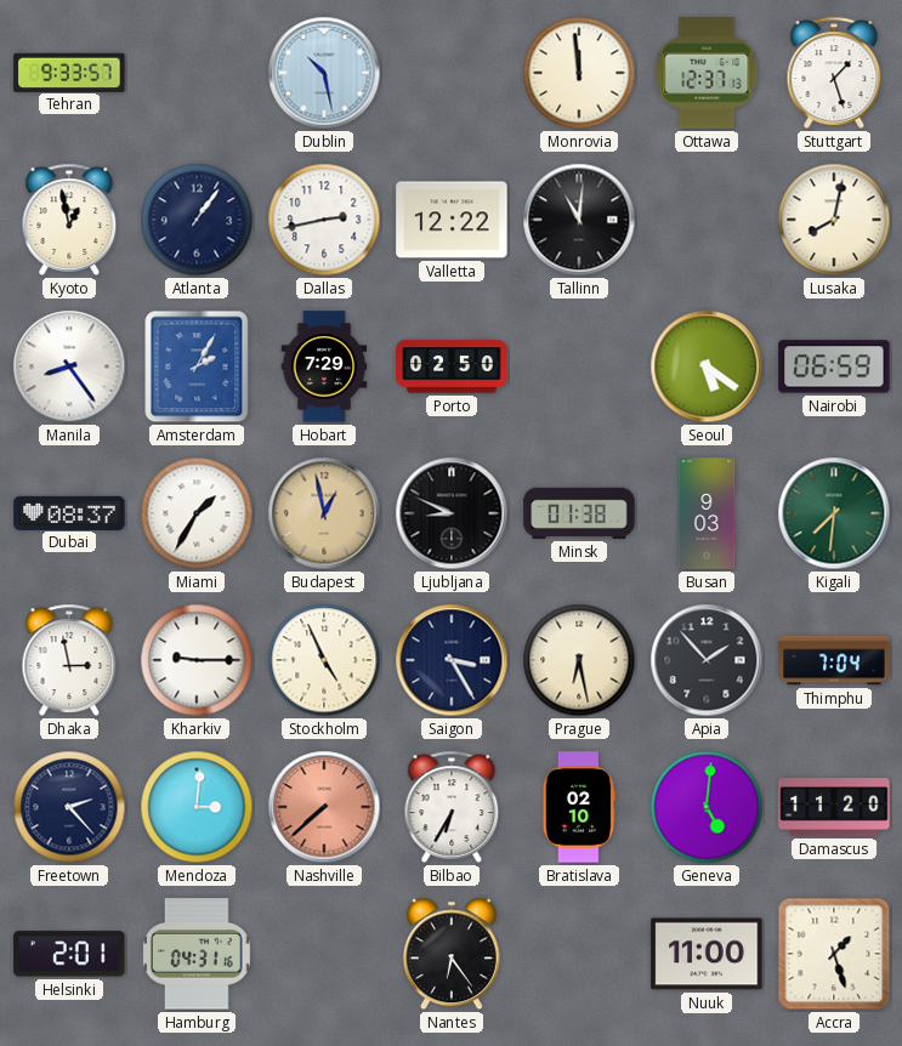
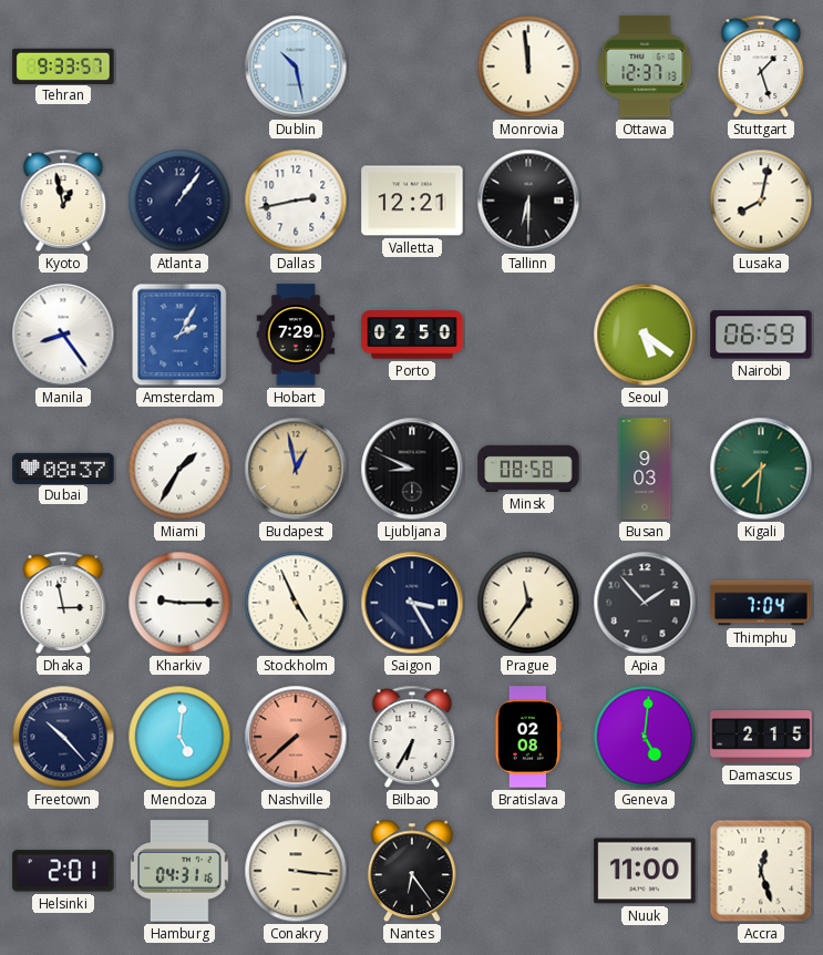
Valletta: 12:22 -> 12:21 (412, 201)
Tallinn: 11:01 -> 6:30 (528, 201)
Minsk: 01:38 -> 08:58 (528, 469)
Prague: 6:28 -> 11:36 (528, 603)
Freetown: 2:23 -> 10:23 (63, 737)
Mendoza: 3:01 -> 5:01 (179, 737)
Bratislava: 02:10 -> 02:08 (528, 737)
Damascus: 11:20 -> 2:15 (761, 737)
Conakry: none -> 3:16 (296, 871)
Accra: 1:27 -> 12:27 (761, 871)
